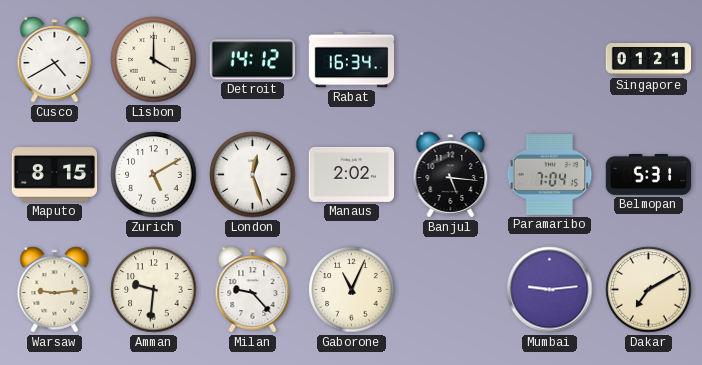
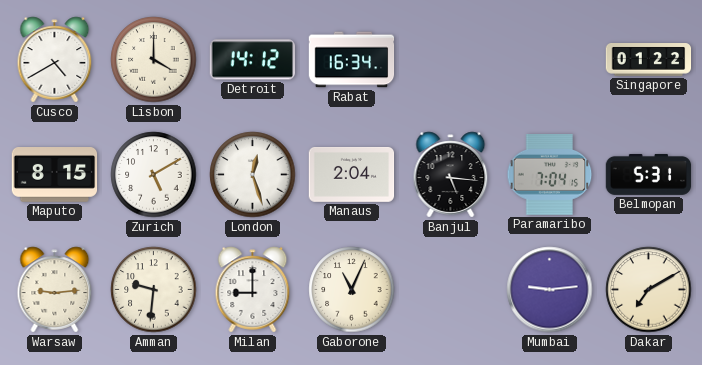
Singapore: 01:21 -> 01:22 (649, 60)
Manaus: 2:02 -> 2:04 (352, 174)
Milan: 9:23 -> 9:00 (253, 290)
